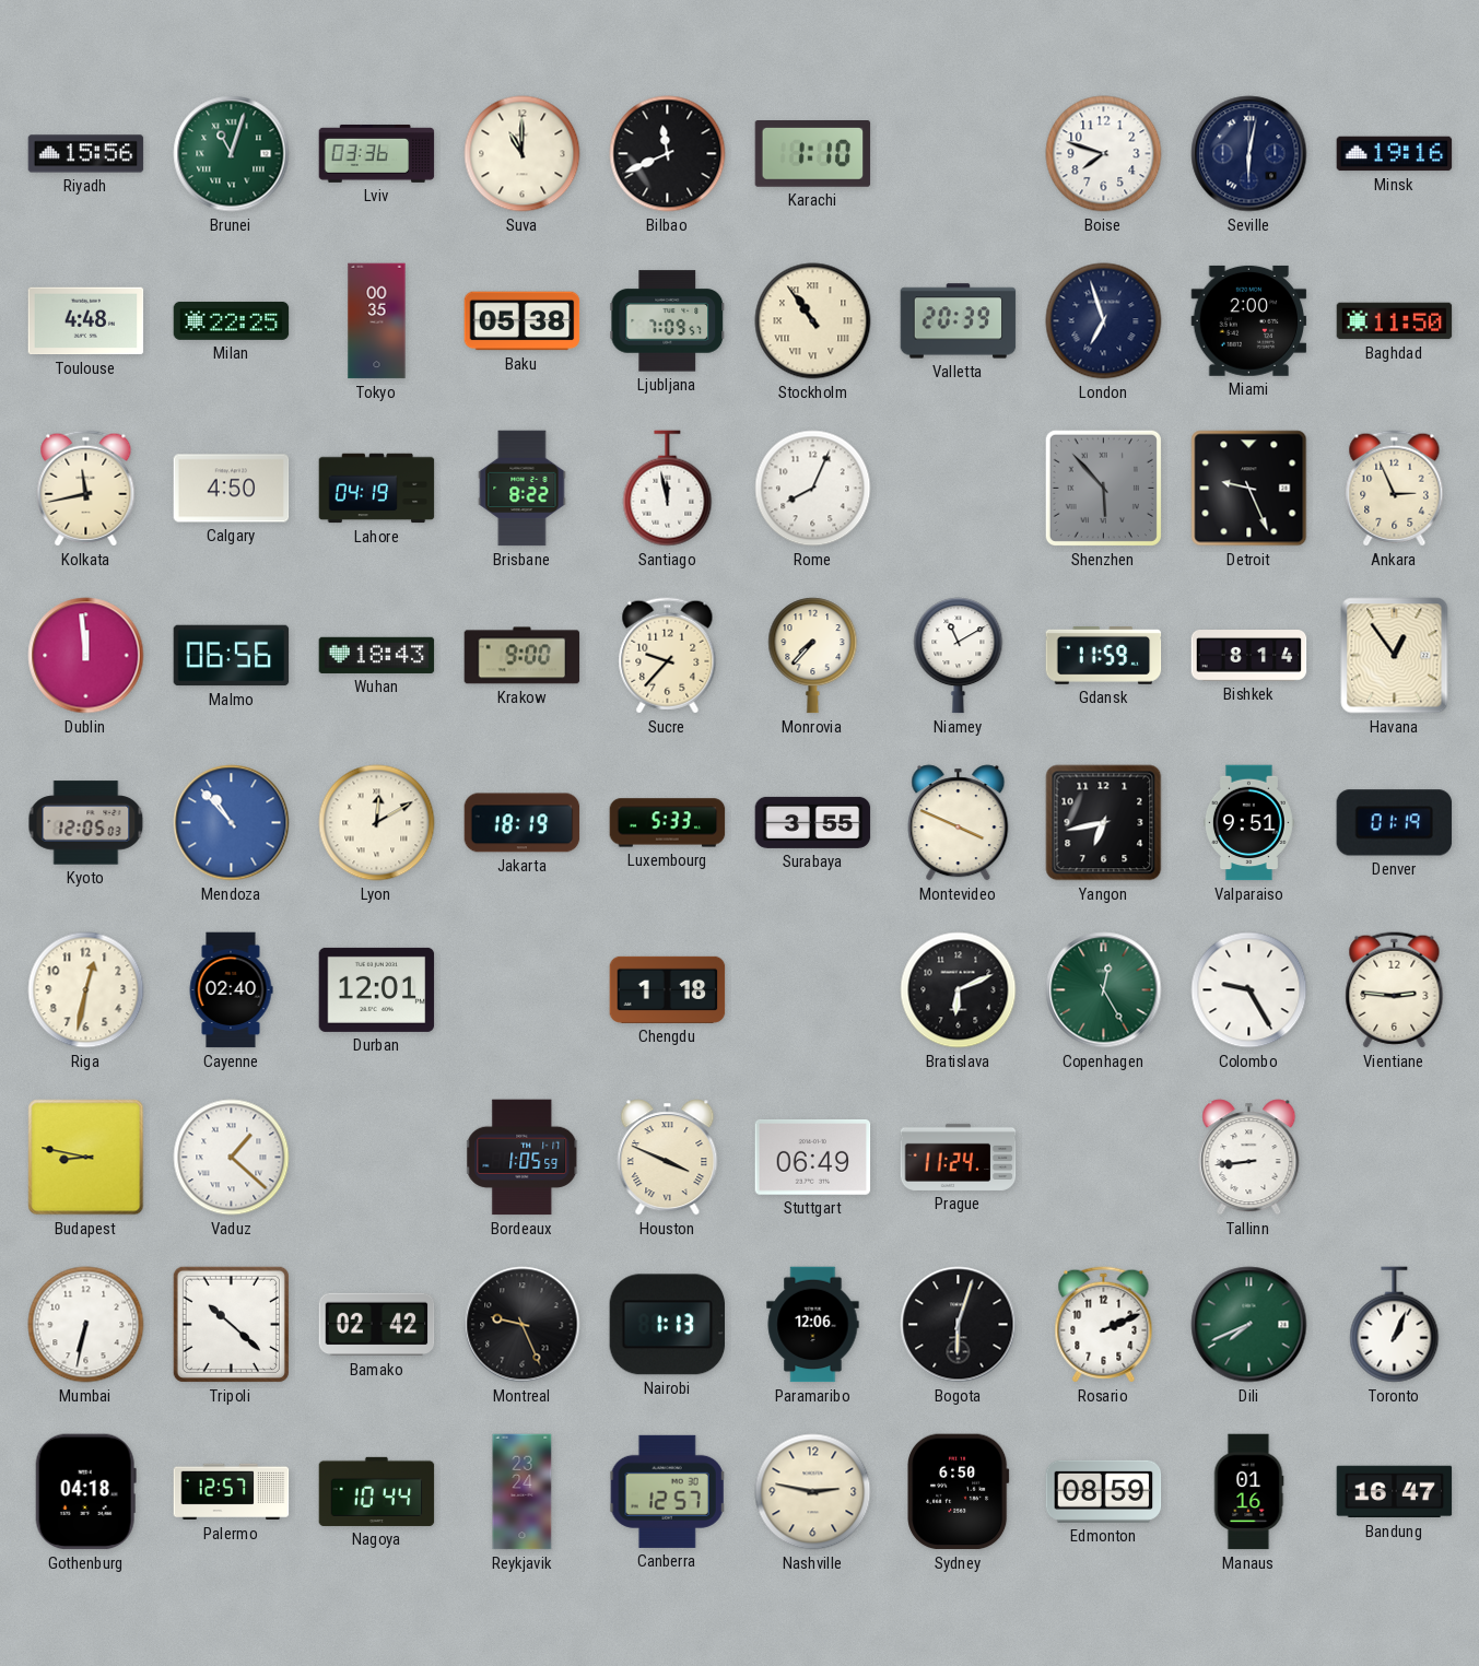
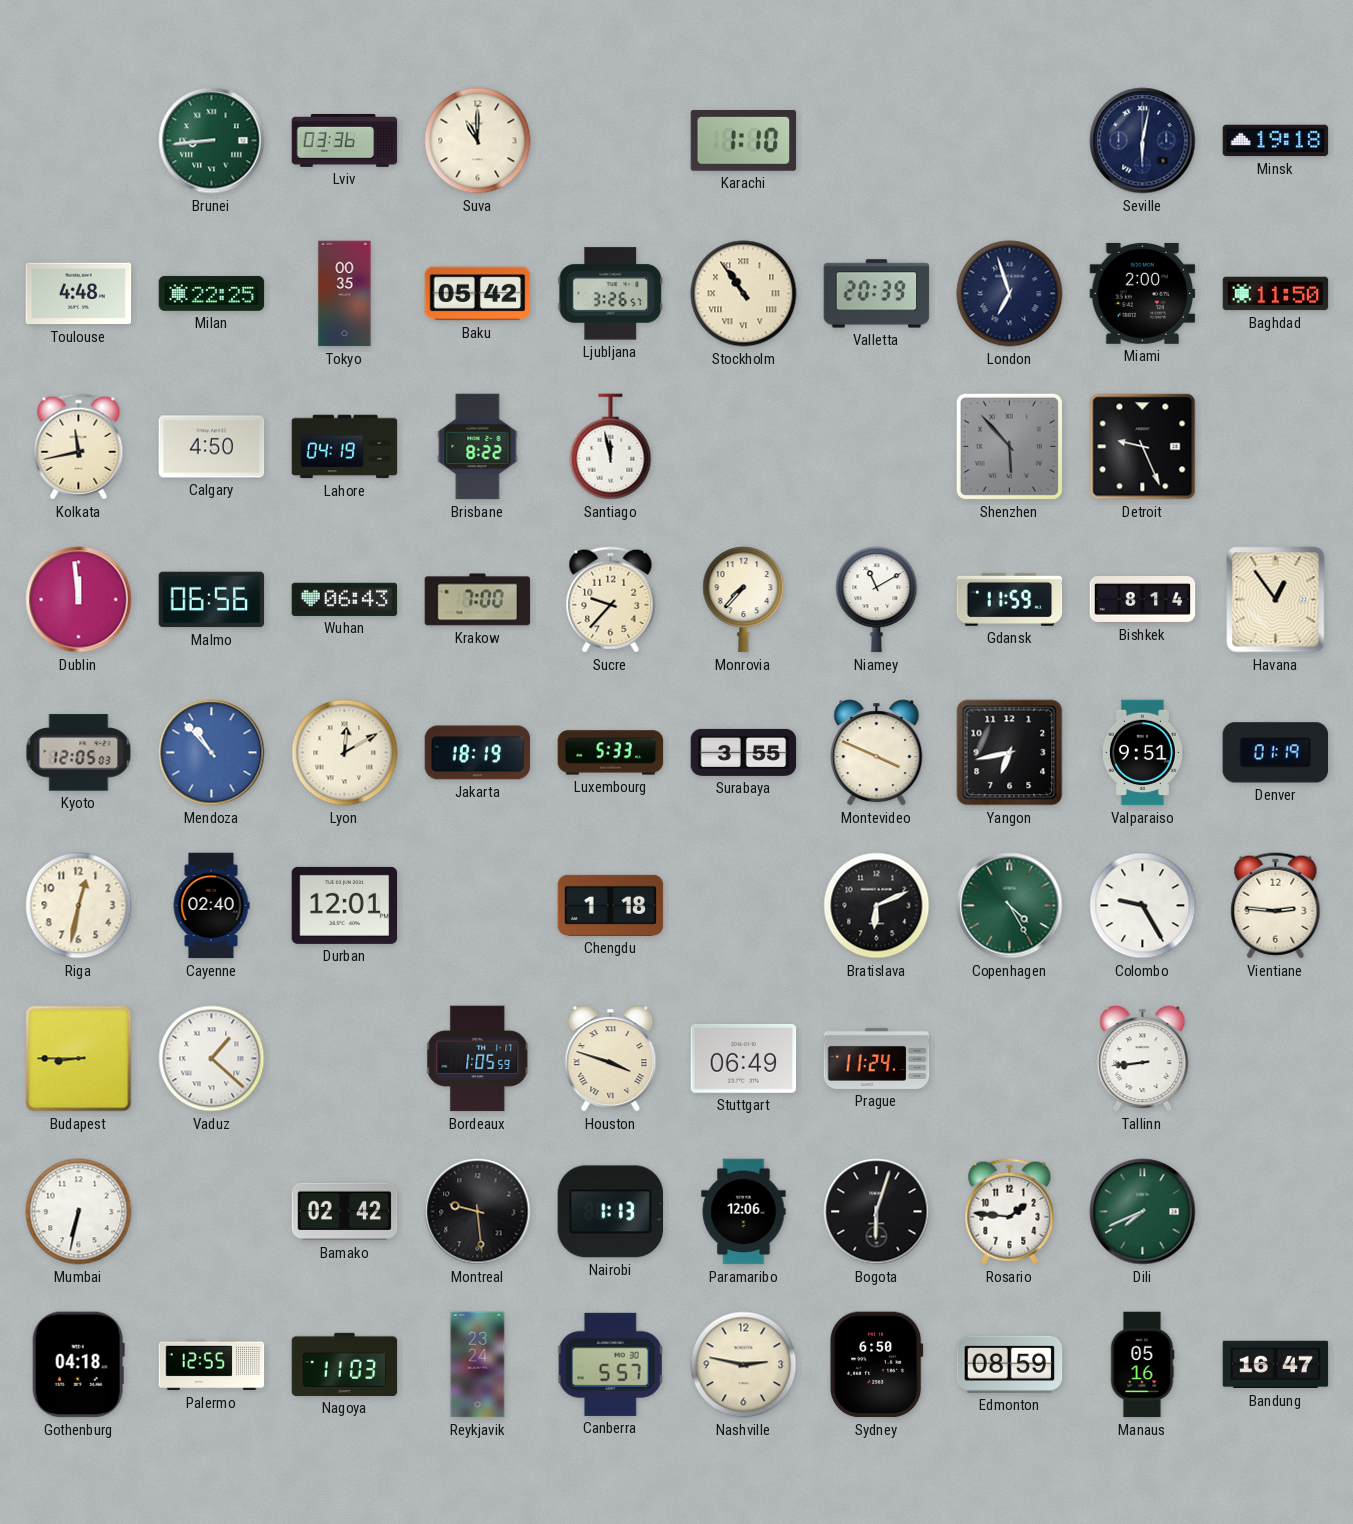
Riyadh: 15:56 -> none (86, 154)
Brunei: 11:03 -> 8:44 (212, 141)
Bilbao: 11:41 -> none (668, 154)
Boise: 7:48 -> none (1104, 154)
Minsk: 19:16 -> 19:18 (1276, 141)
Baku: 05:38 -> 05:42 (478, 294)
Ljubljana: 7:09 -> 3:26 (611, 294)
Rome: 8:04 -> none (813, 489)
Ankara: 2:56 -> none (1395, 489)
Wuhan: 18:43 -> 06:43 (345, 599)
Krakow: 9:00 -> 7:00 (478, 600)
Copenhagen: 12:25 -> 4:25 (1010, 906)
Budapest: 8:47 -> 8:45 (79, 1059)
Houston: 3:49 -> 3:48 (611, 1059)
Tripoli: 10:22 -> none (231, 1324)
Montreal: 9:26 -> 9:29 (478, 1212)
Rosario: 2:11 -> 1:46 (1010, 1212)
Toronto: 1:04 -> none (1395, 1325)
Palermo: 12:57 -> 12:55 (212, 1365)
Nagoya: 10:44 -> 11:03 (345, 1364)
Canberra: 12:57 -> 5:57 (611, 1364)
Manaus: 01:16 -> 05:16 (1142, 1365)
